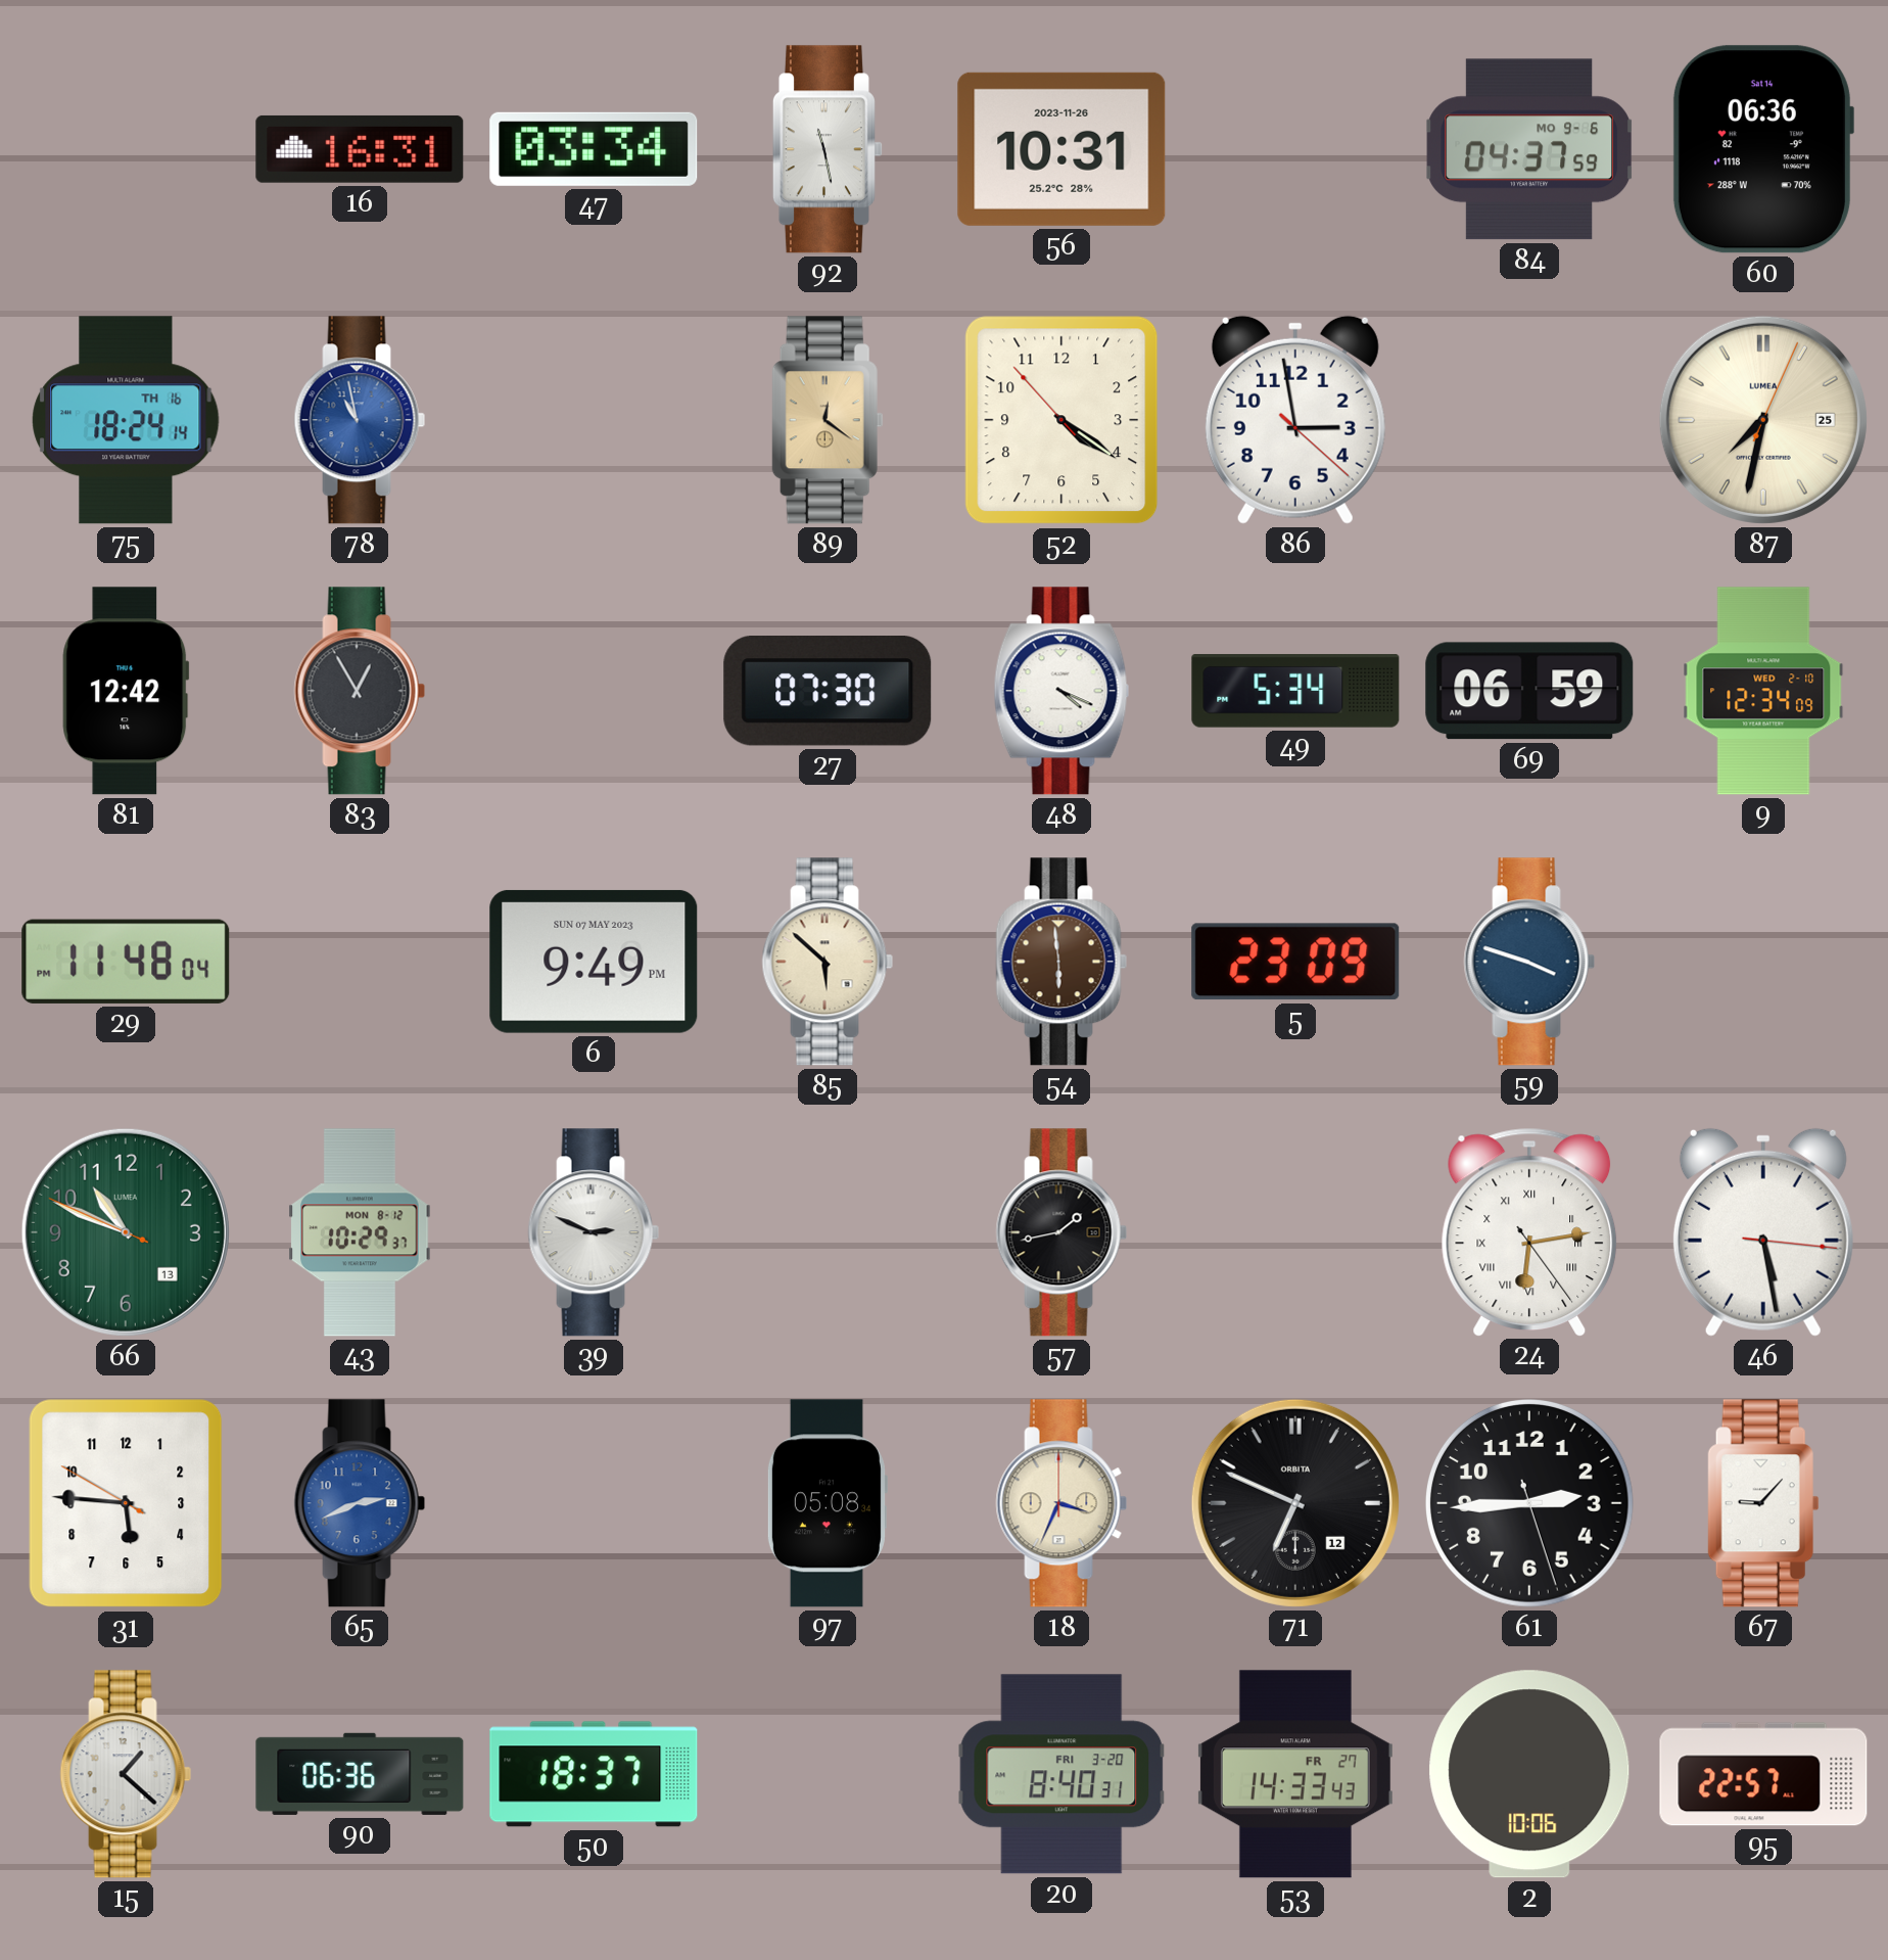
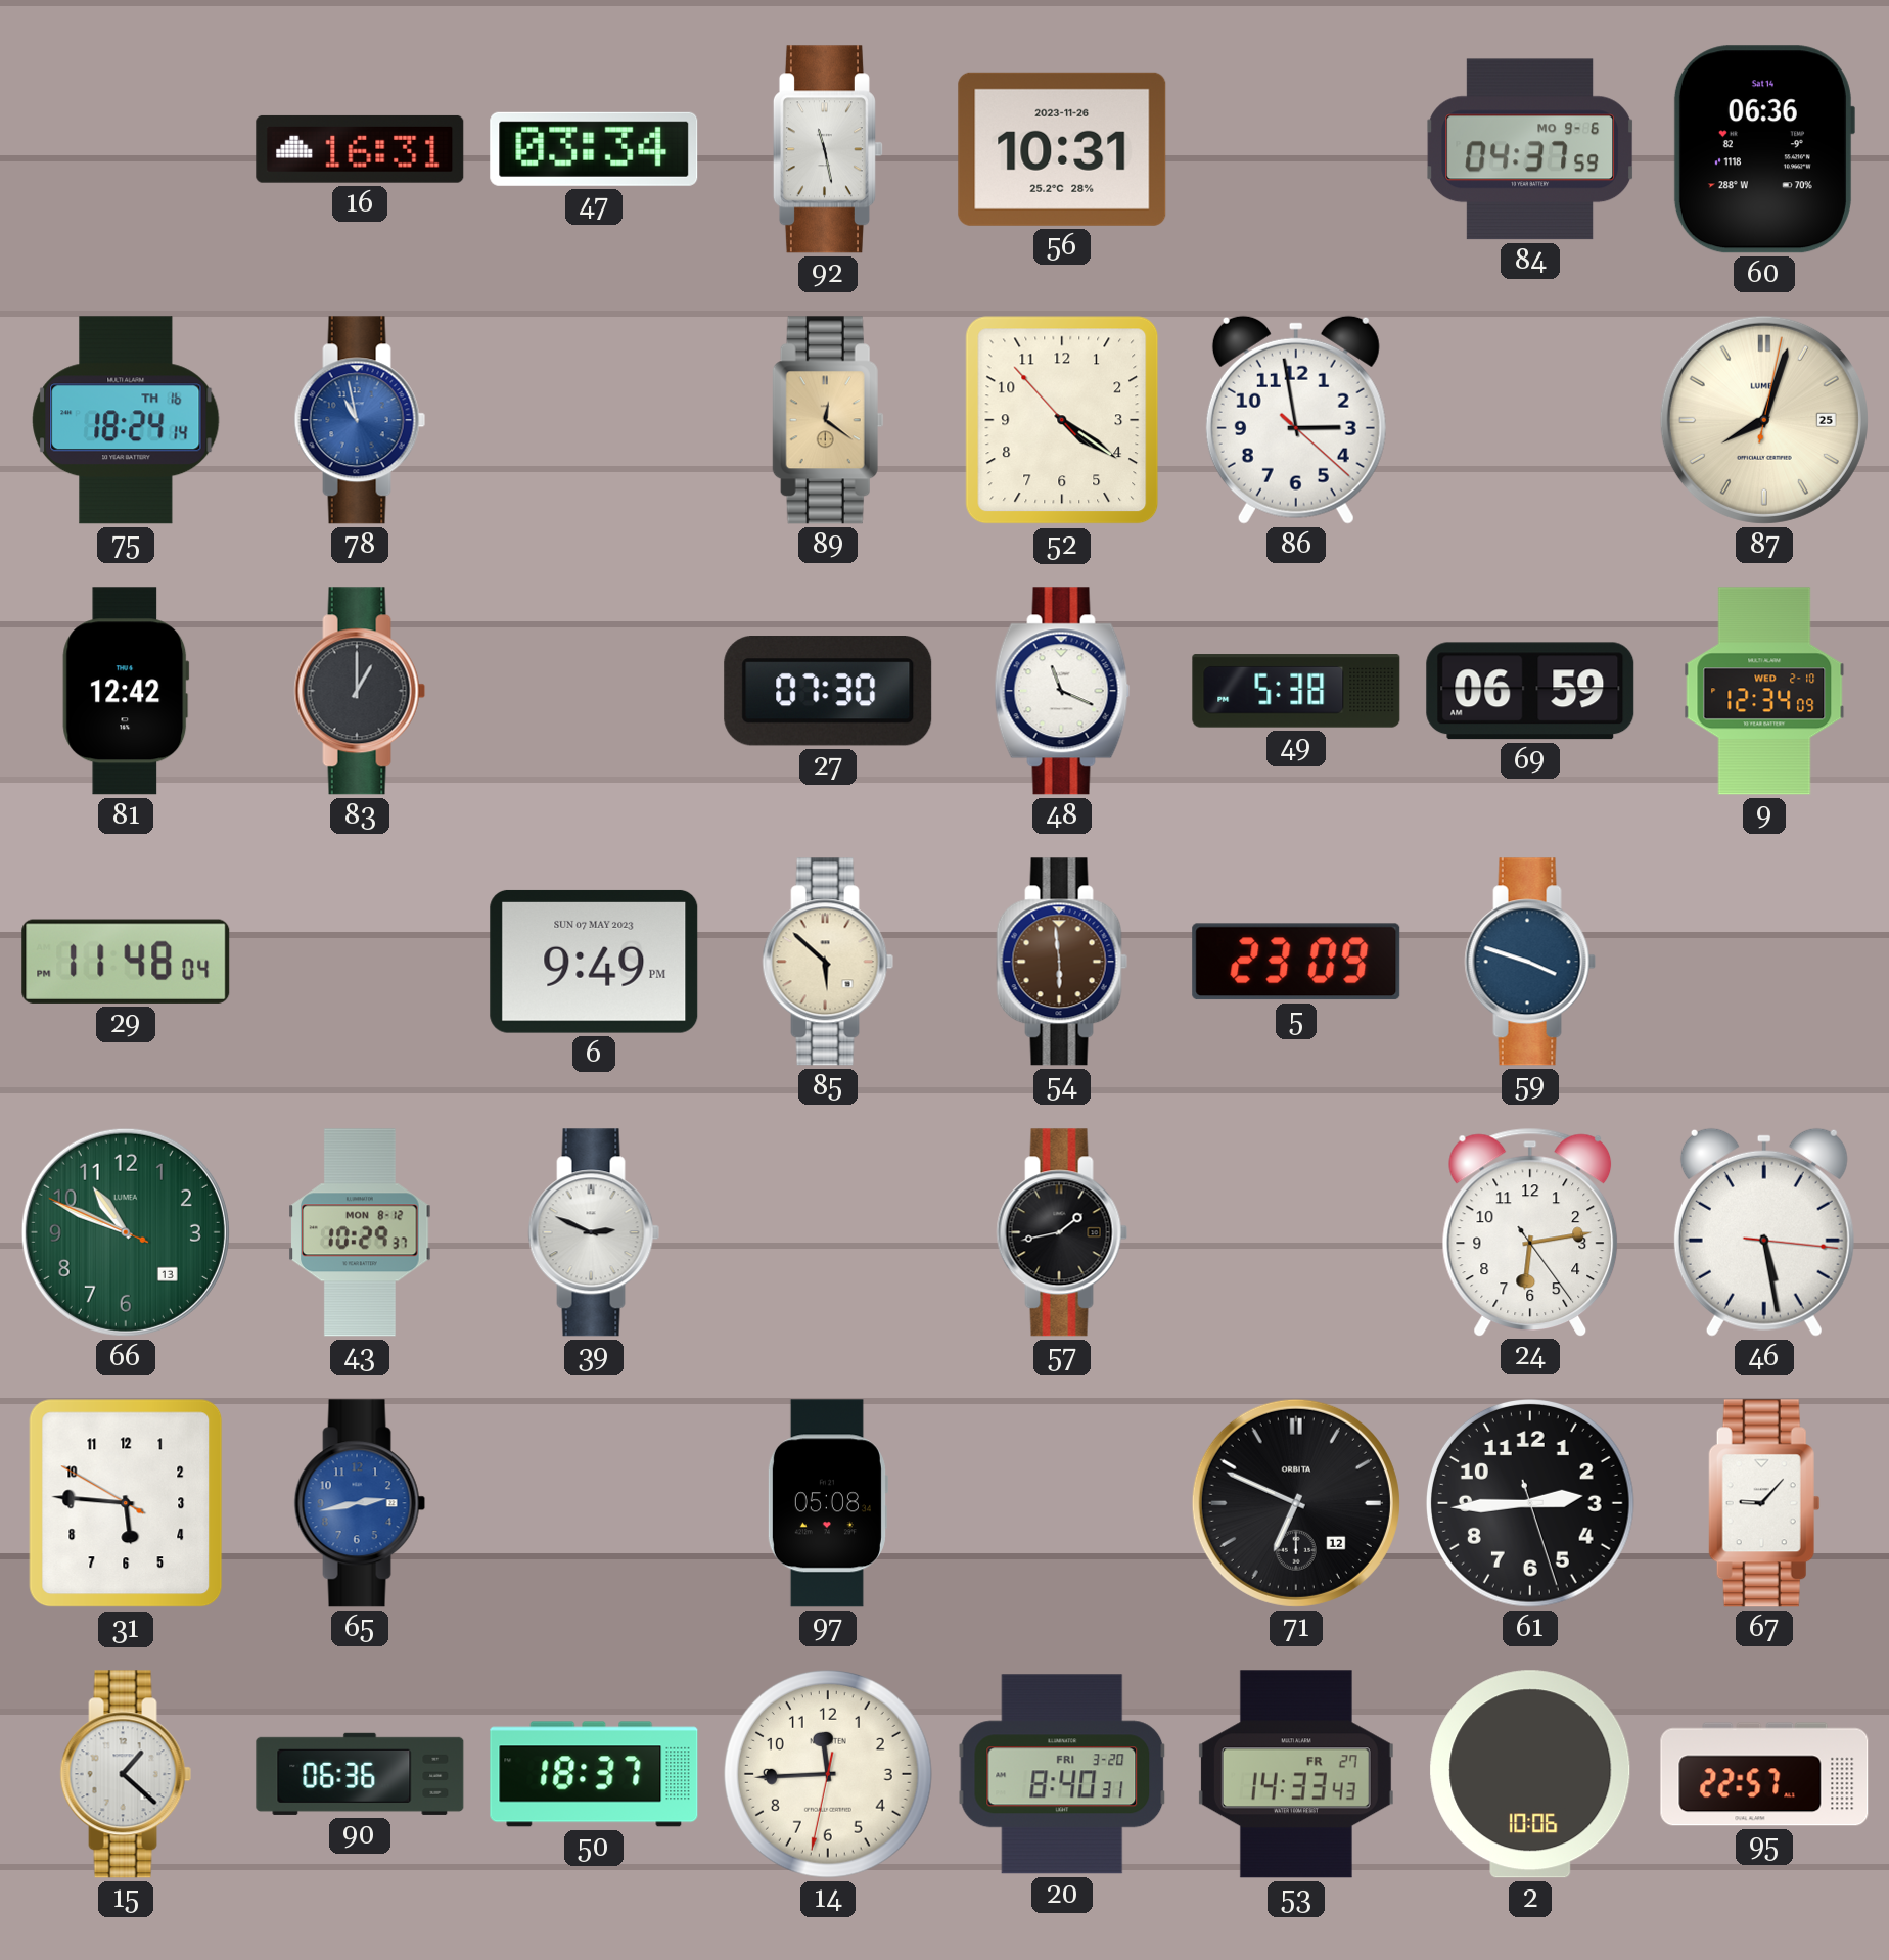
87: 7:32 -> 8:03 (1764, 420)
83: 12:55 -> 1:00 (360, 691)
48: 4:19 -> 11:19 (1062, 691)
49: 5:34 -> 5:38 (1296, 691)
24 numerals: Roman -> Arabic (1530, 1231)
65: 2:41 -> 2:43 (360, 1503)
18: 3:34 -> none (1061, 1503)
14: none -> 11:44 (828, 1774)
